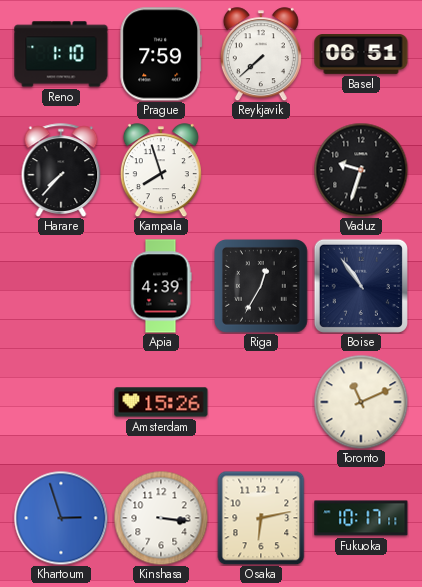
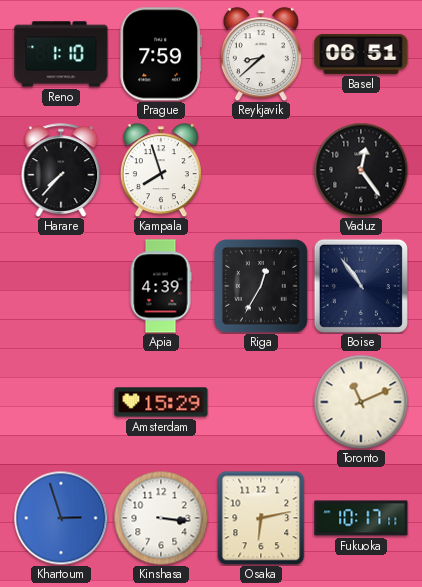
Reykjavik: 7:38 -> 8:38 (261, 54)
Vaduz: 9:33 -> 12:24 (361, 170)
Amsterdam: 15:26 -> 15:29 (161, 402)
